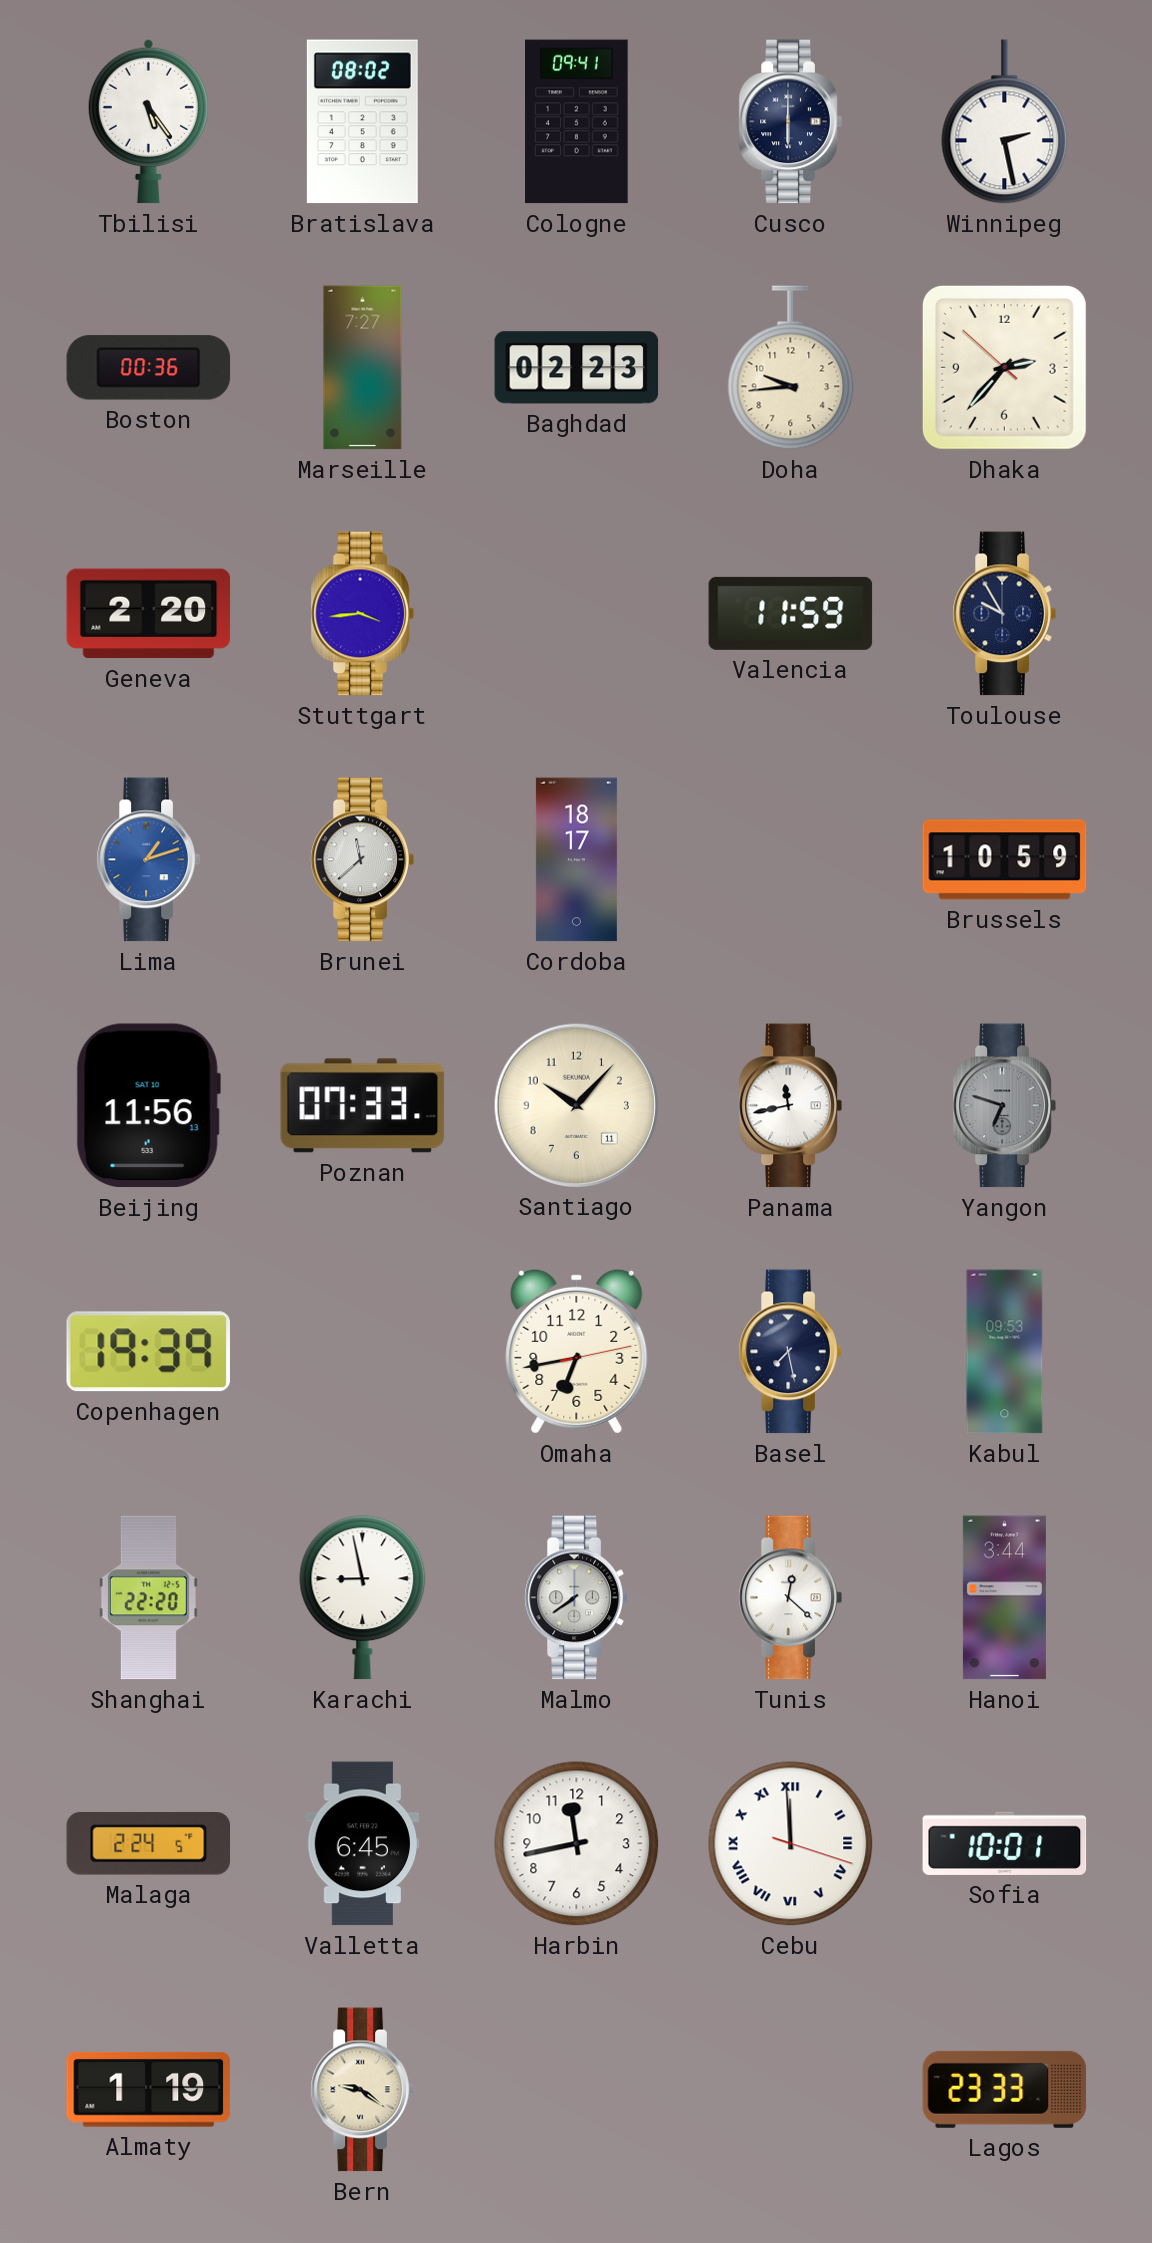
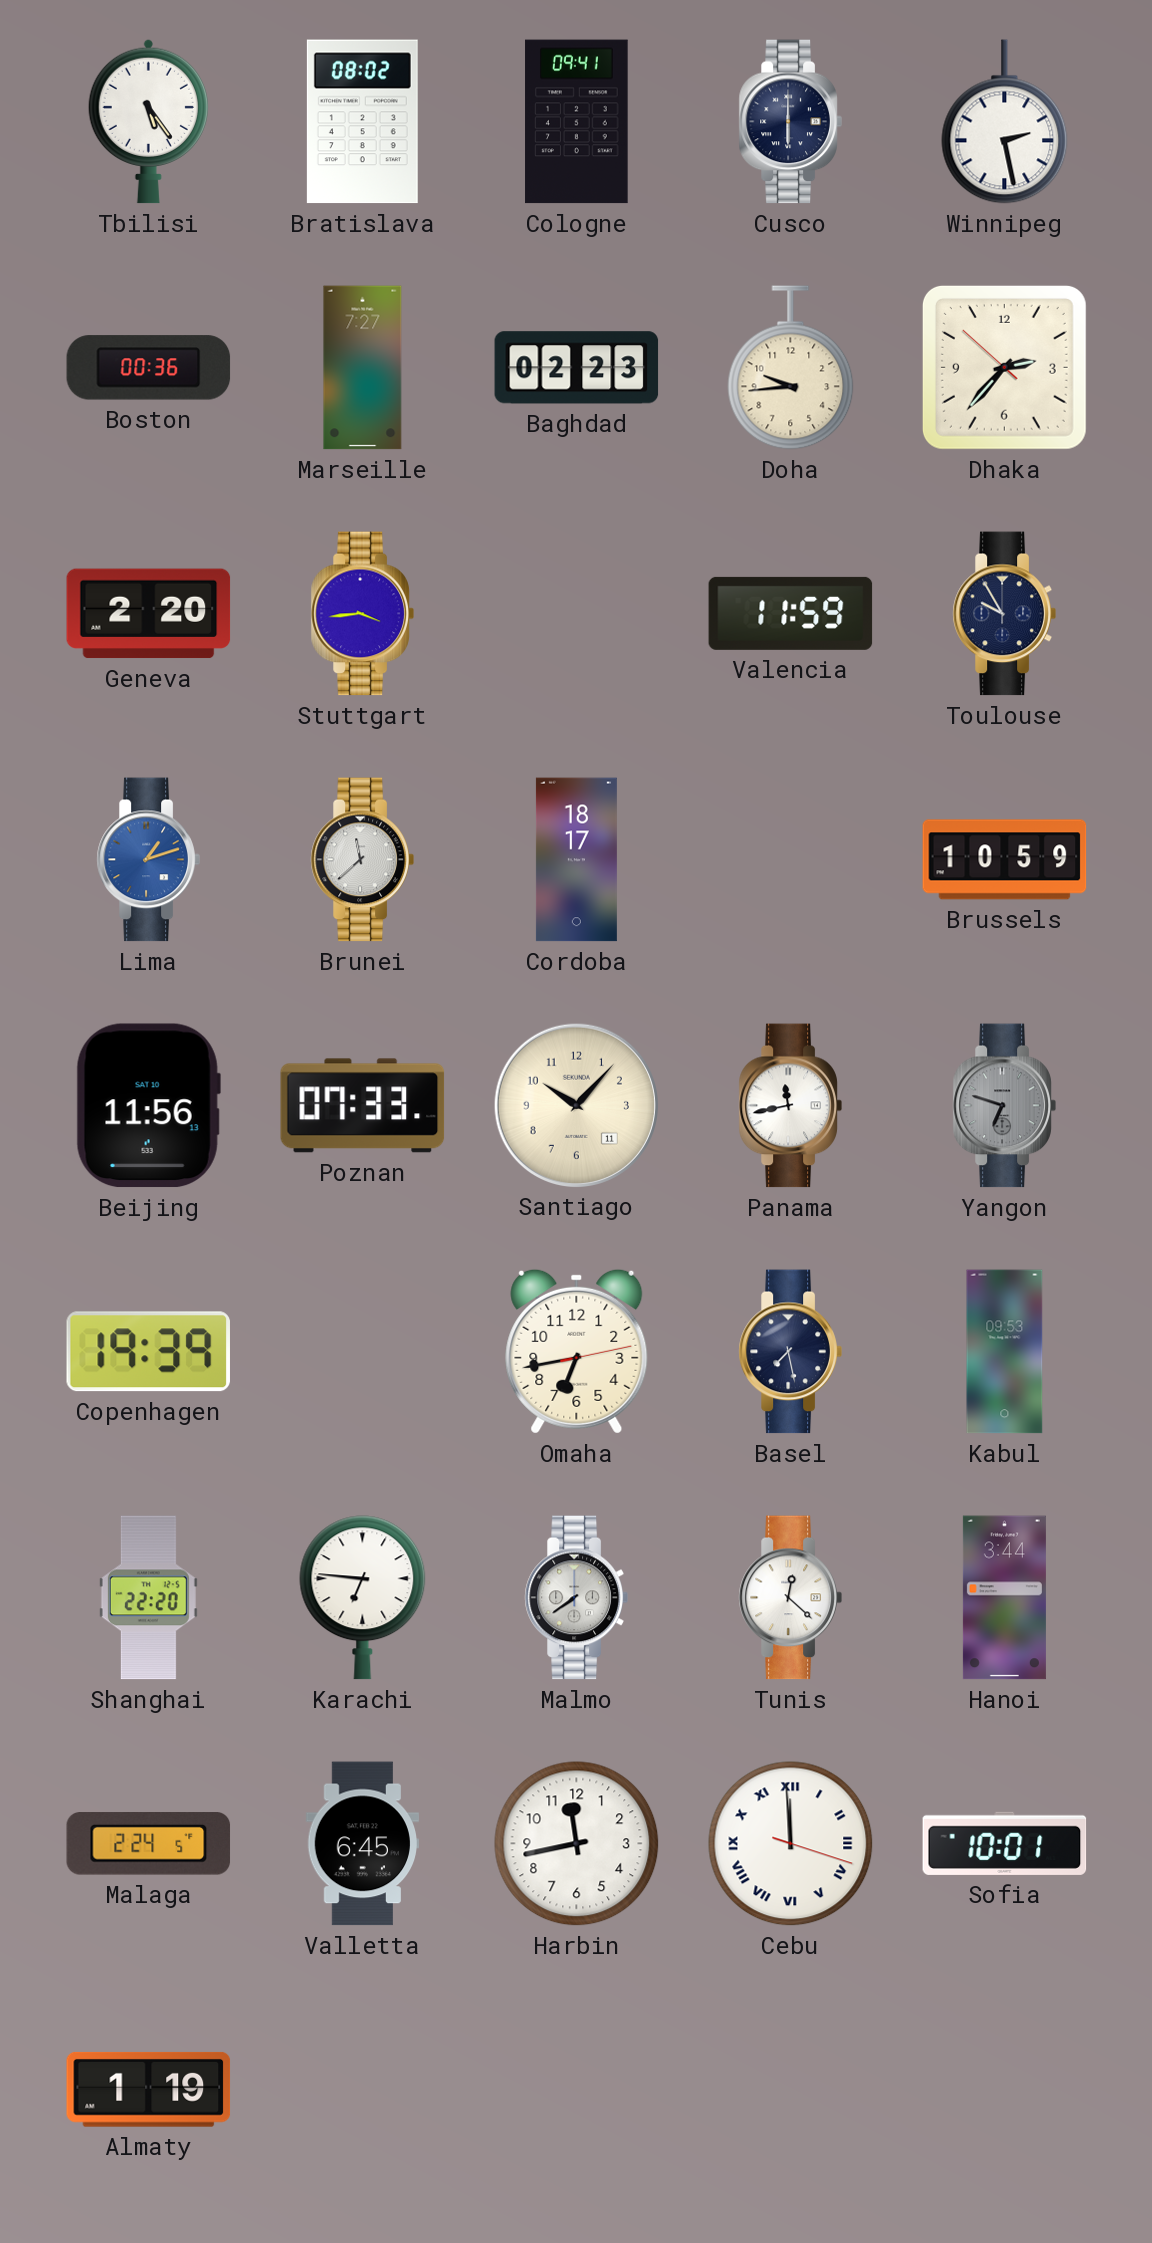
Karachi: 8:58 -> 6:46 (363, 1598)
Bern: 9:21 -> none (362, 2090)
Lagos: 23:33 -> none (1005, 2089)
